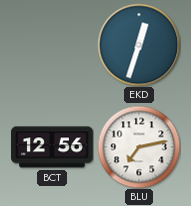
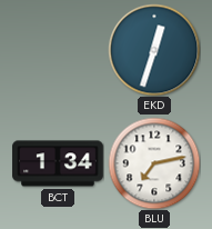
BCT: 12:56 -> 1:34 (58, 163)
